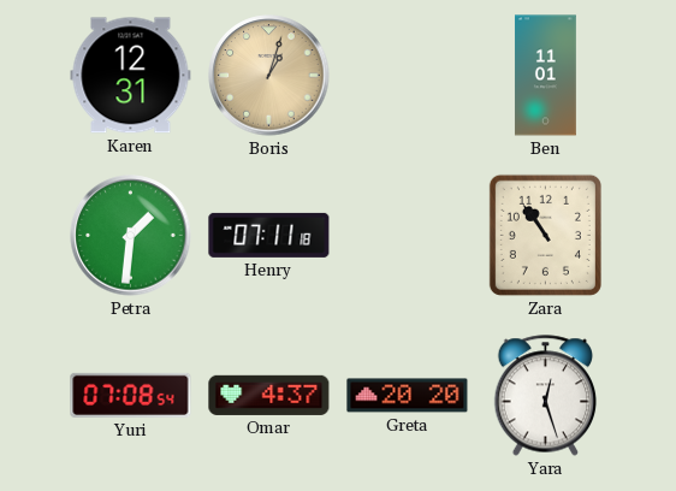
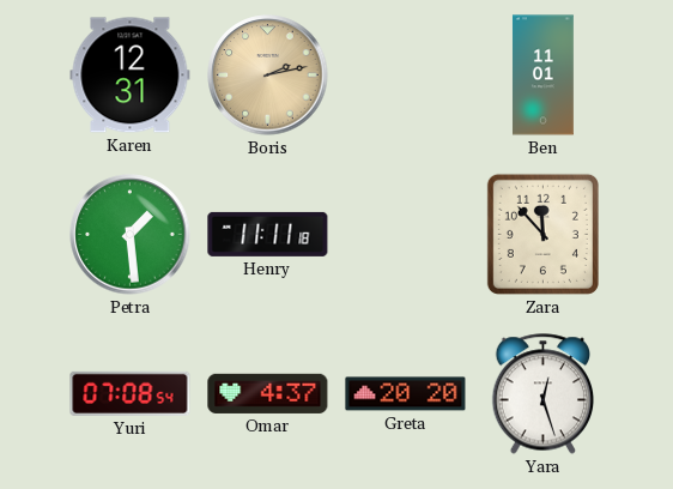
Boris: 1:03 -> 2:13 (268, 76)
Petra: 1:31 -> 1:29 (131, 235)
Henry: 07:11 -> 11:11 (268, 234)
Zara: 10:54 -> 11:53 (542, 234)
